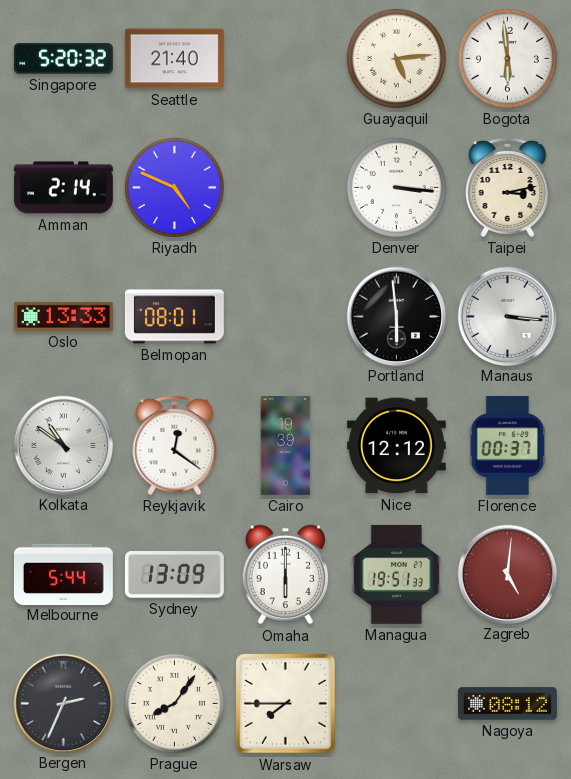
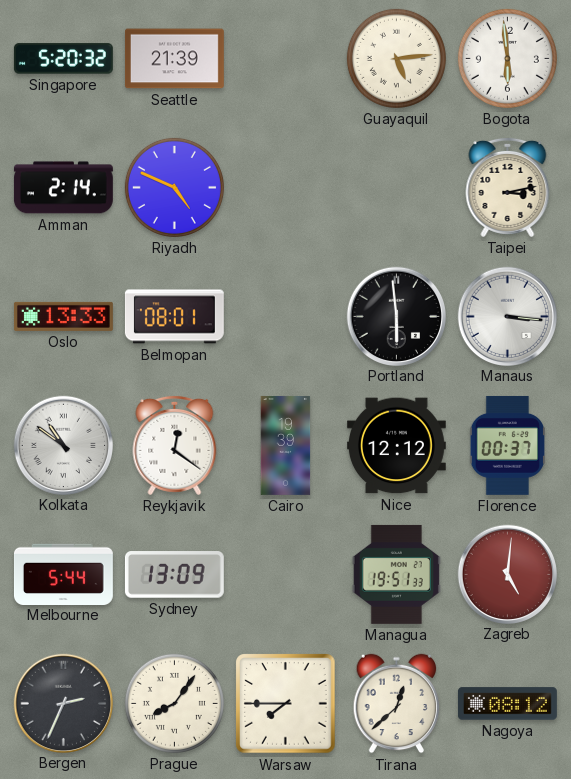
Seattle: 21:40 -> 21:39 (174, 59)
Denver: 3:16 -> none (396, 187)
Omaha: 6:00 -> none (286, 575)
Tirana: none -> 12:38 (397, 704)
